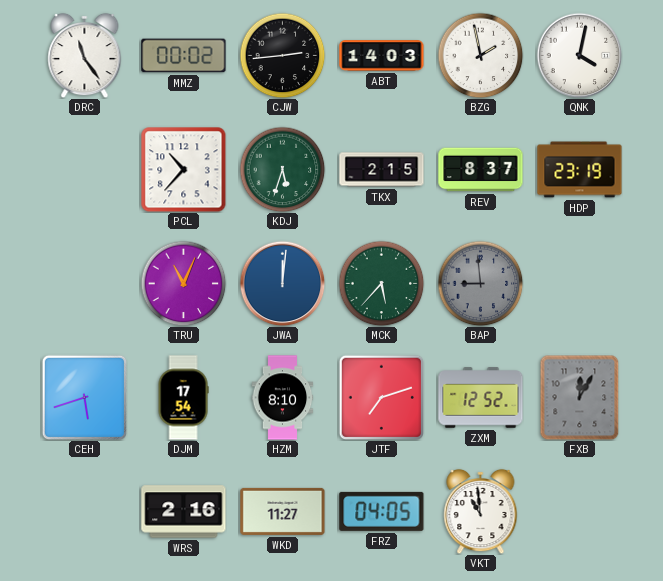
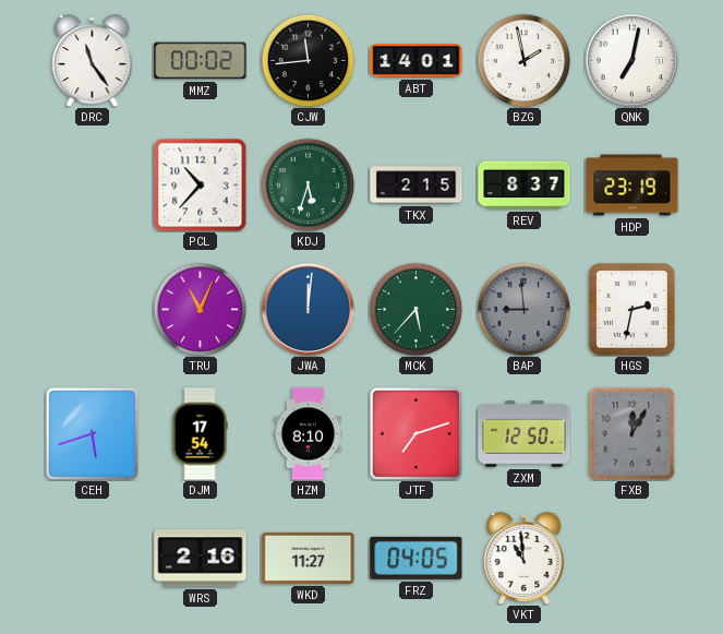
CJW: 2:44 -> 11:44 (308, 60)
ABT: 14:03 -> 14:01 (417, 61)
QNK: 4:02 -> 7:02 (631, 60)
HGS: none -> 2:32 (632, 310)
ZXM: 12:52 -> 12:50 (525, 434)
